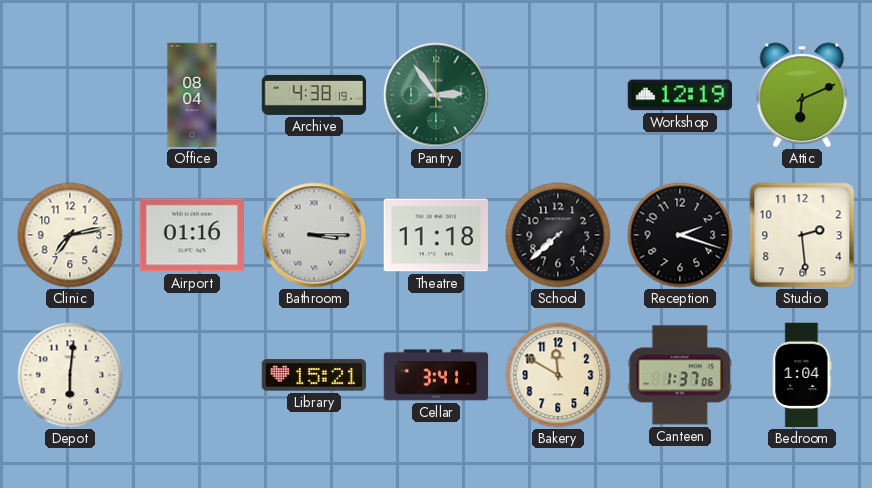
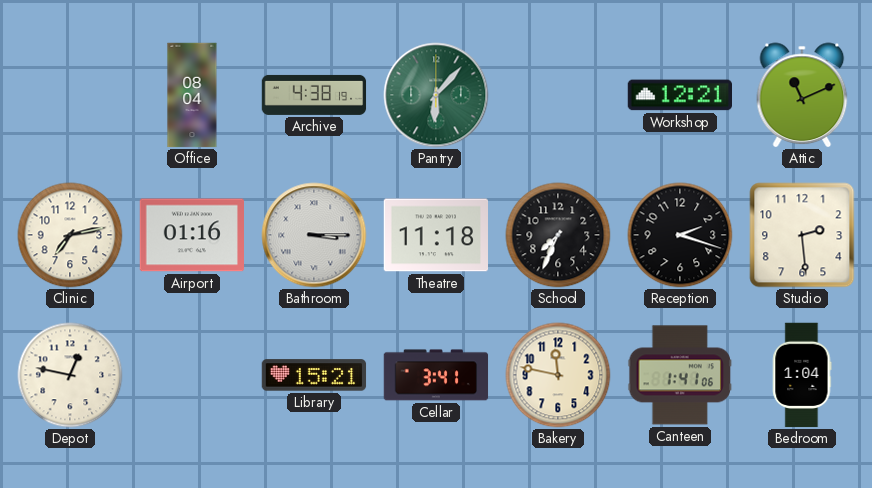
Pantry: 2:54 -> 6:07 (436, 95)
Workshop: 12:19 -> 12:21 (680, 95)
Attic: 6:11 -> 11:11 (802, 95)
School: 7:38 -> 7:34 (558, 235)
Depot: 6:01 -> 12:47 (70, 375)
Bakery: 11:50 -> 11:47 (558, 375)
Canteen: 1:37 -> 1:41 (680, 375)
